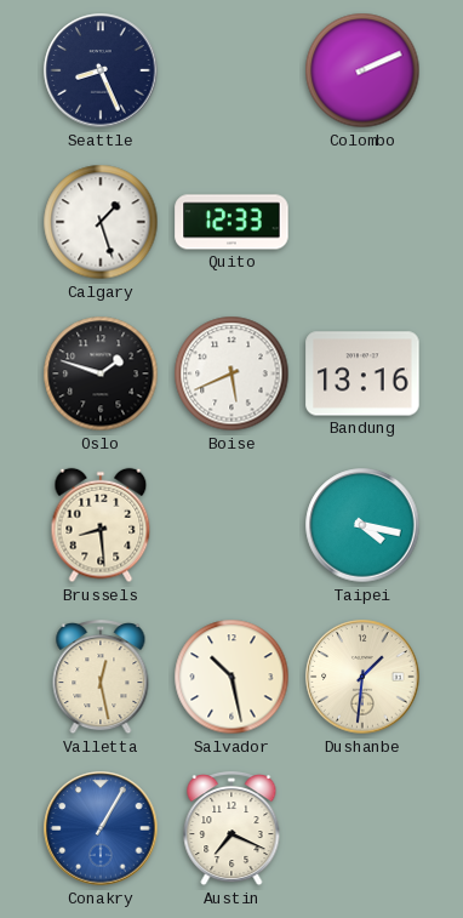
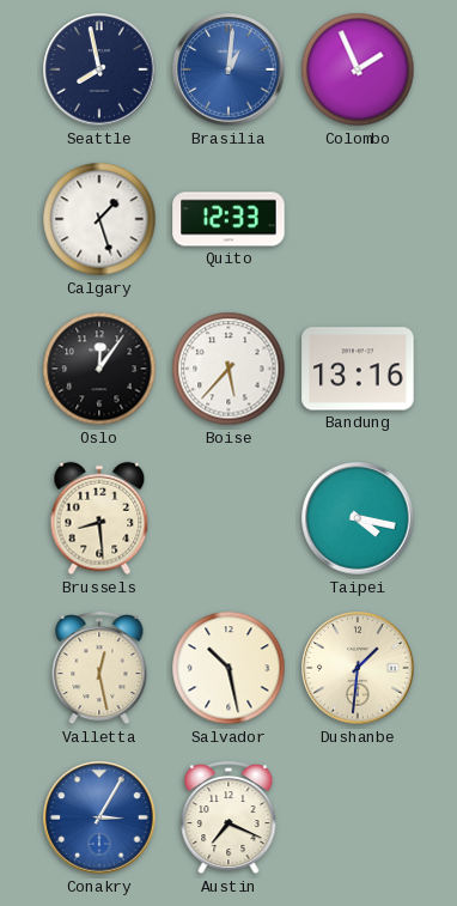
Seattle: 8:26 -> 7:58 (99, 69)
Brasilia: none -> 1:01 (228, 69)
Colombo: 2:11 -> 1:56 (358, 69)
Oslo: 1:48 -> 12:06 (99, 369)
Boise: 5:41 -> 5:37 (228, 369)
Conakry: 1:05 -> 3:05 (99, 817)
